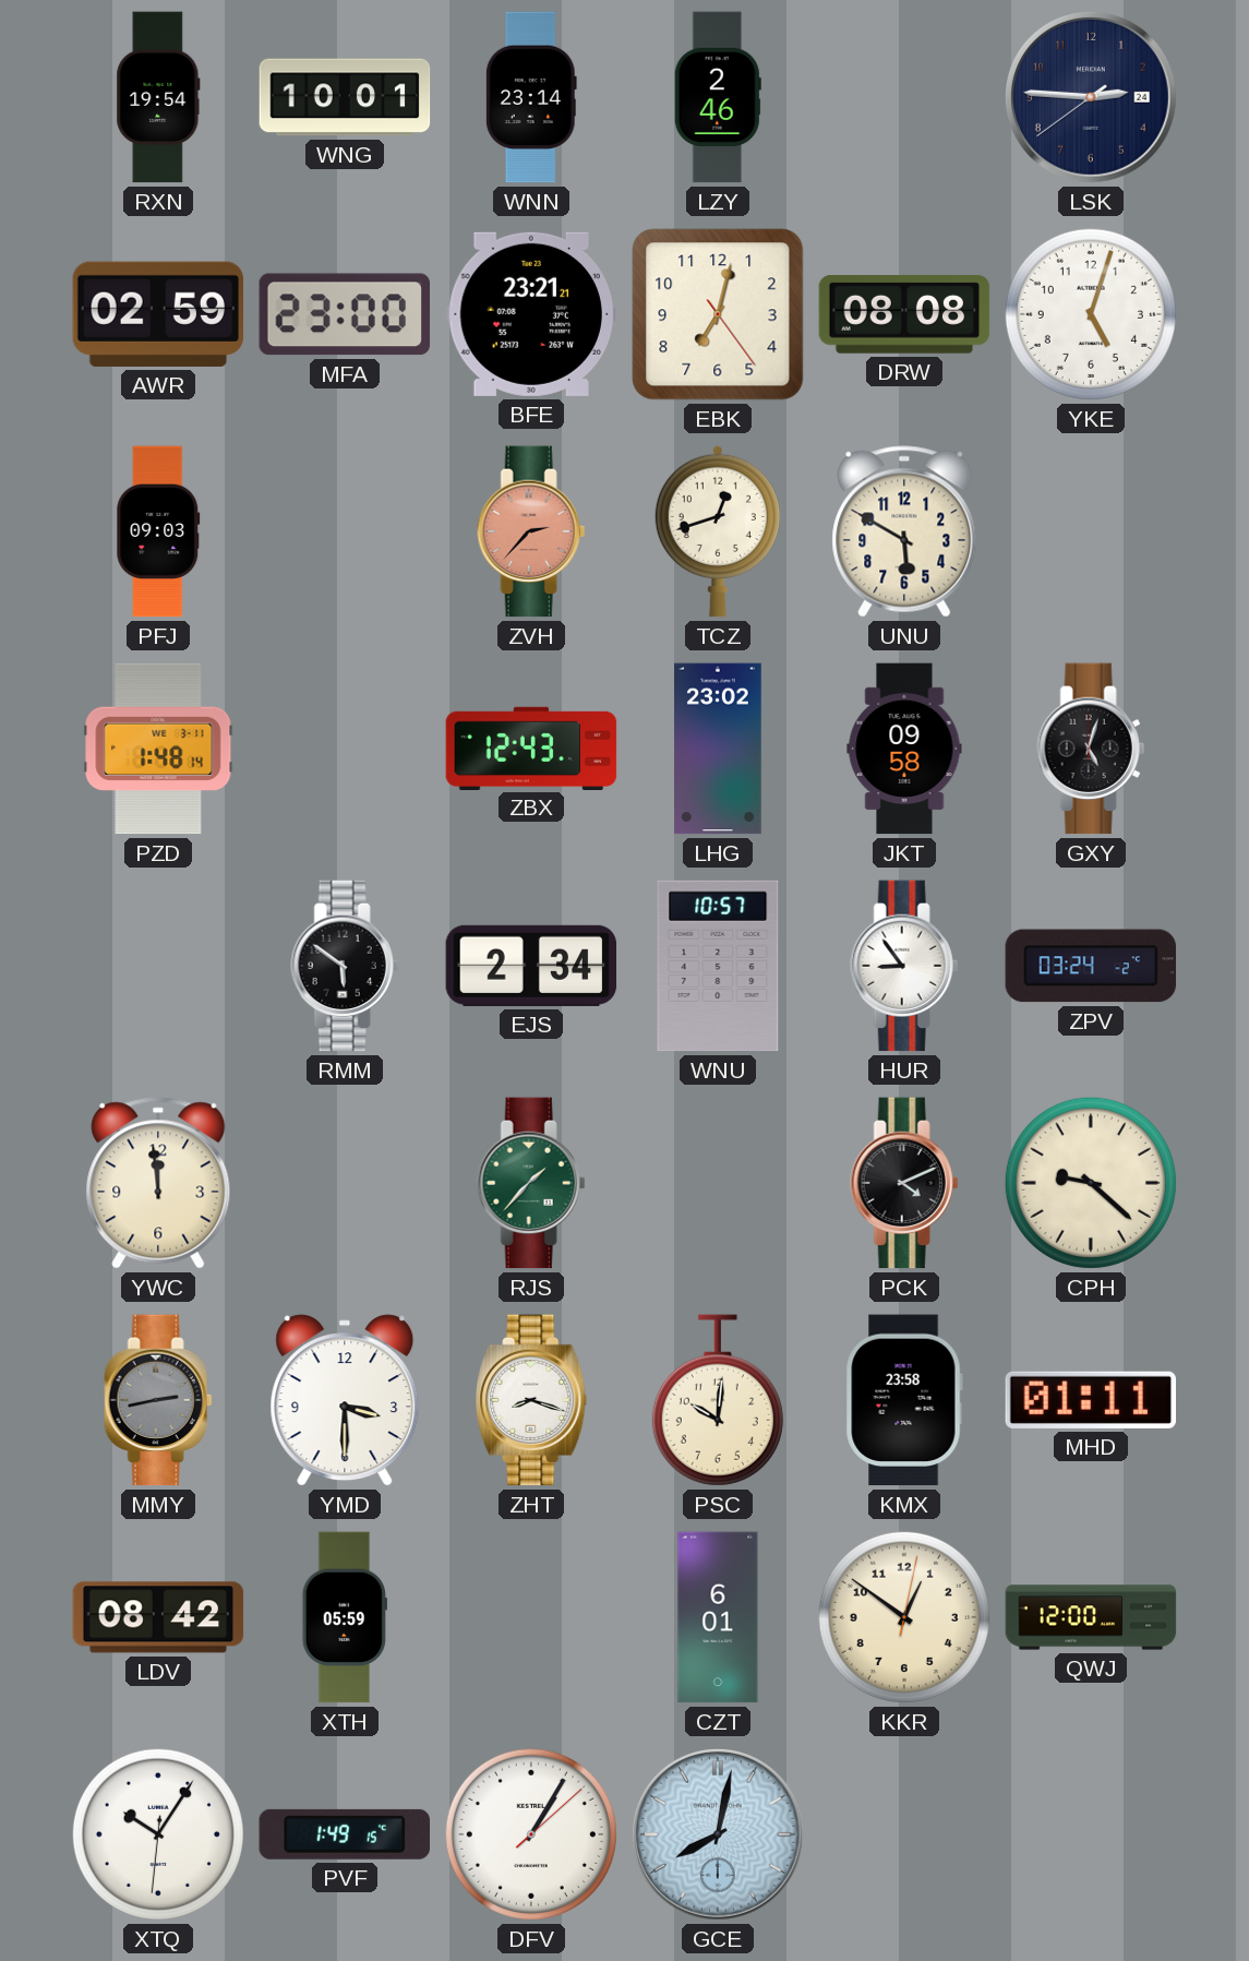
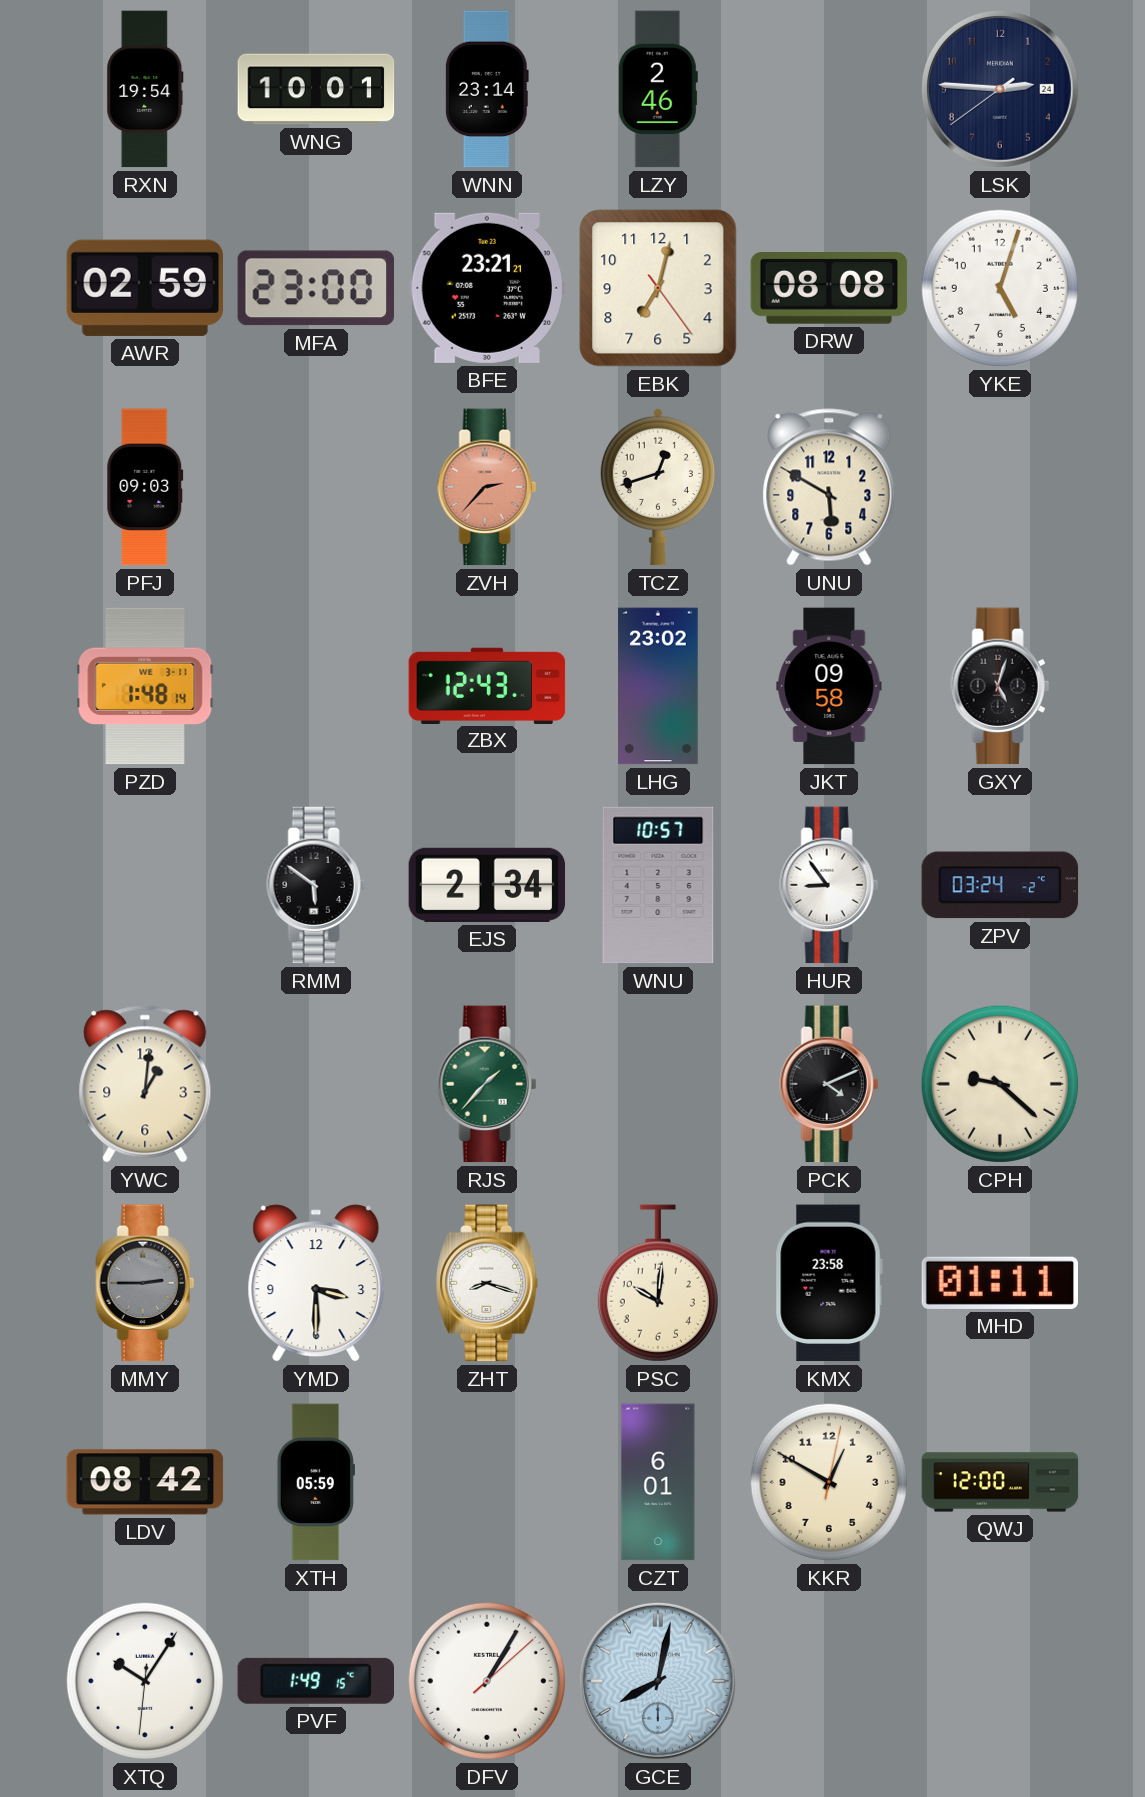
YWC: 11:59 -> 1:01 (145, 1084)
MMY: 2:43 -> 2:45 (145, 1283)
KKR: 12:51 -> 12:50 (829, 1482)
